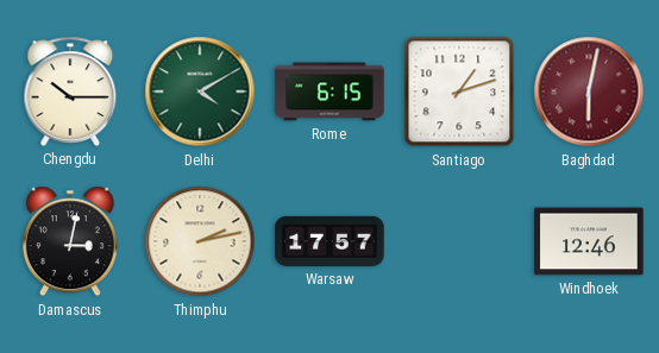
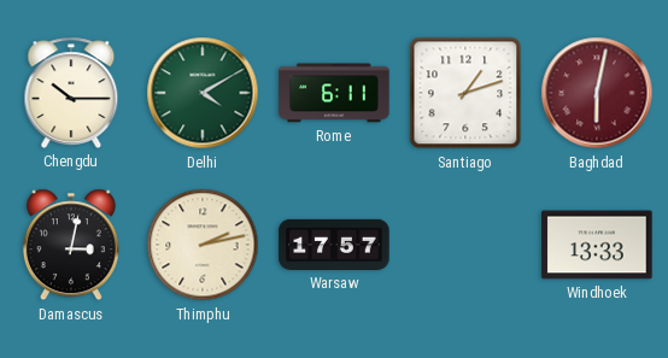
Rome: 6:15 -> 6:11 (334, 93)
Windhoek: 12:46 -> 13:33 (597, 245)
